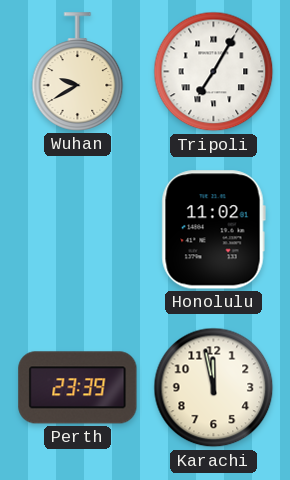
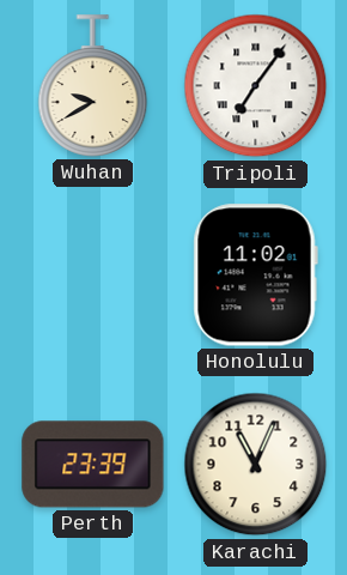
Tripoli: 7:05 -> 7:06 (256, 86)
Karachi: 11:58 -> 11:04 (256, 465)
